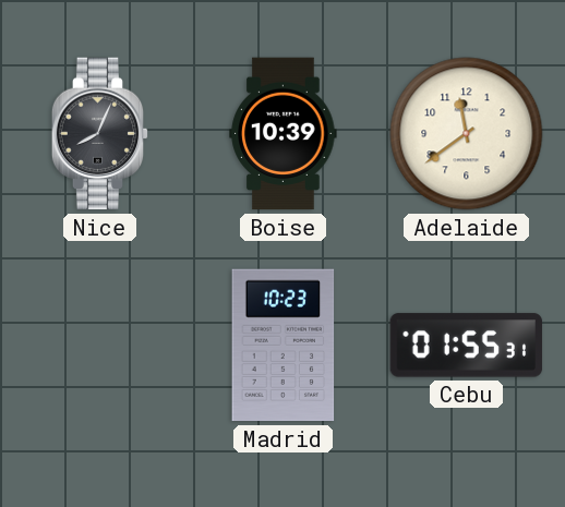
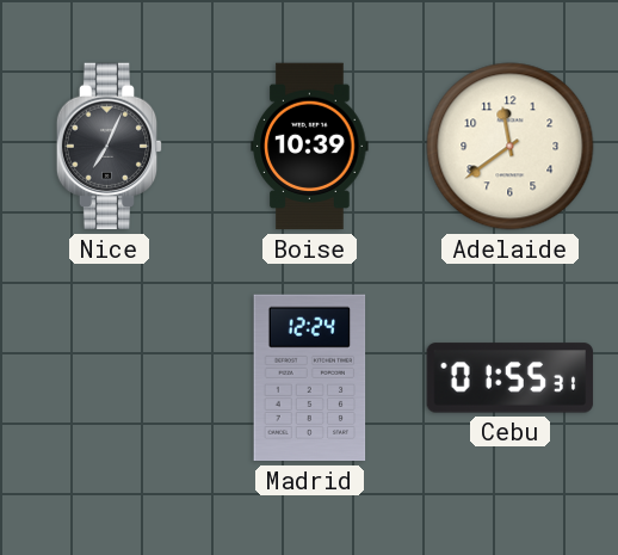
Nice: 8:04 -> 7:04 (110, 147)
Madrid: 10:23 -> 12:24 (310, 378)
